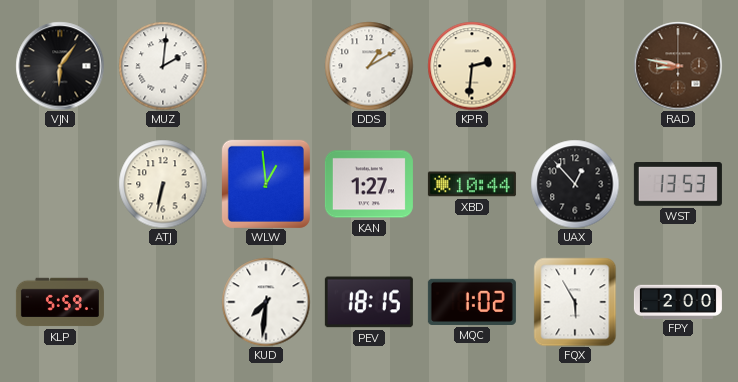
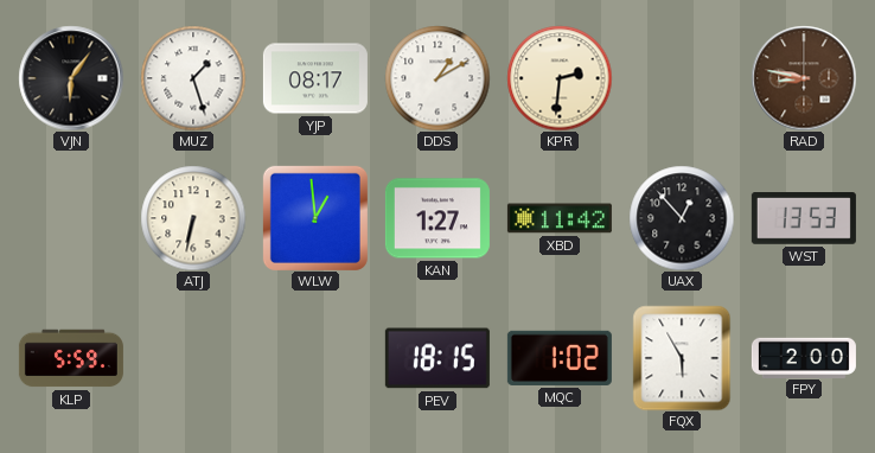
MUZ: 2:01 -> 1:27 (193, 78)
YJP: none -> 08:17 (315, 78)
XBD: 10:44 -> 11:42 (560, 218)
KUD: 7:31 -> none (266, 302)
